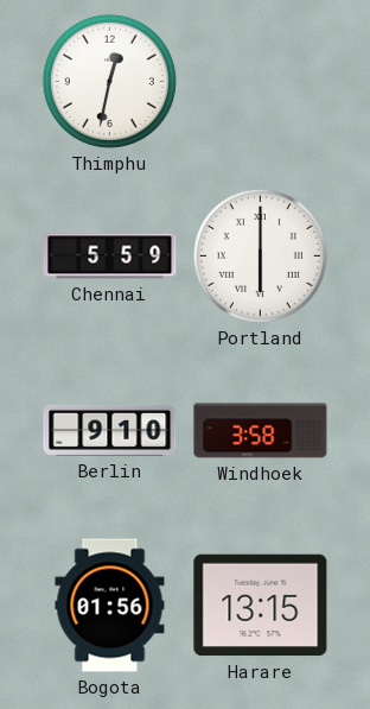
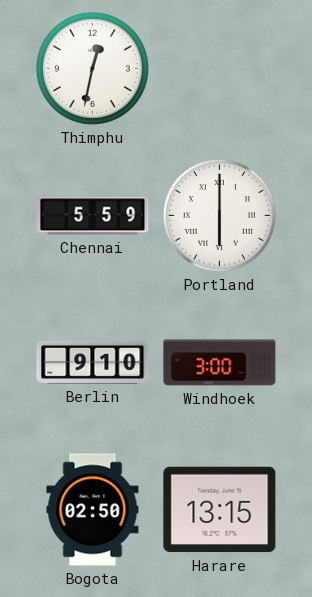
Windhoek: 3:58 -> 3:00 (220, 363)
Bogota: 01:56 -> 02:50 (93, 510)
